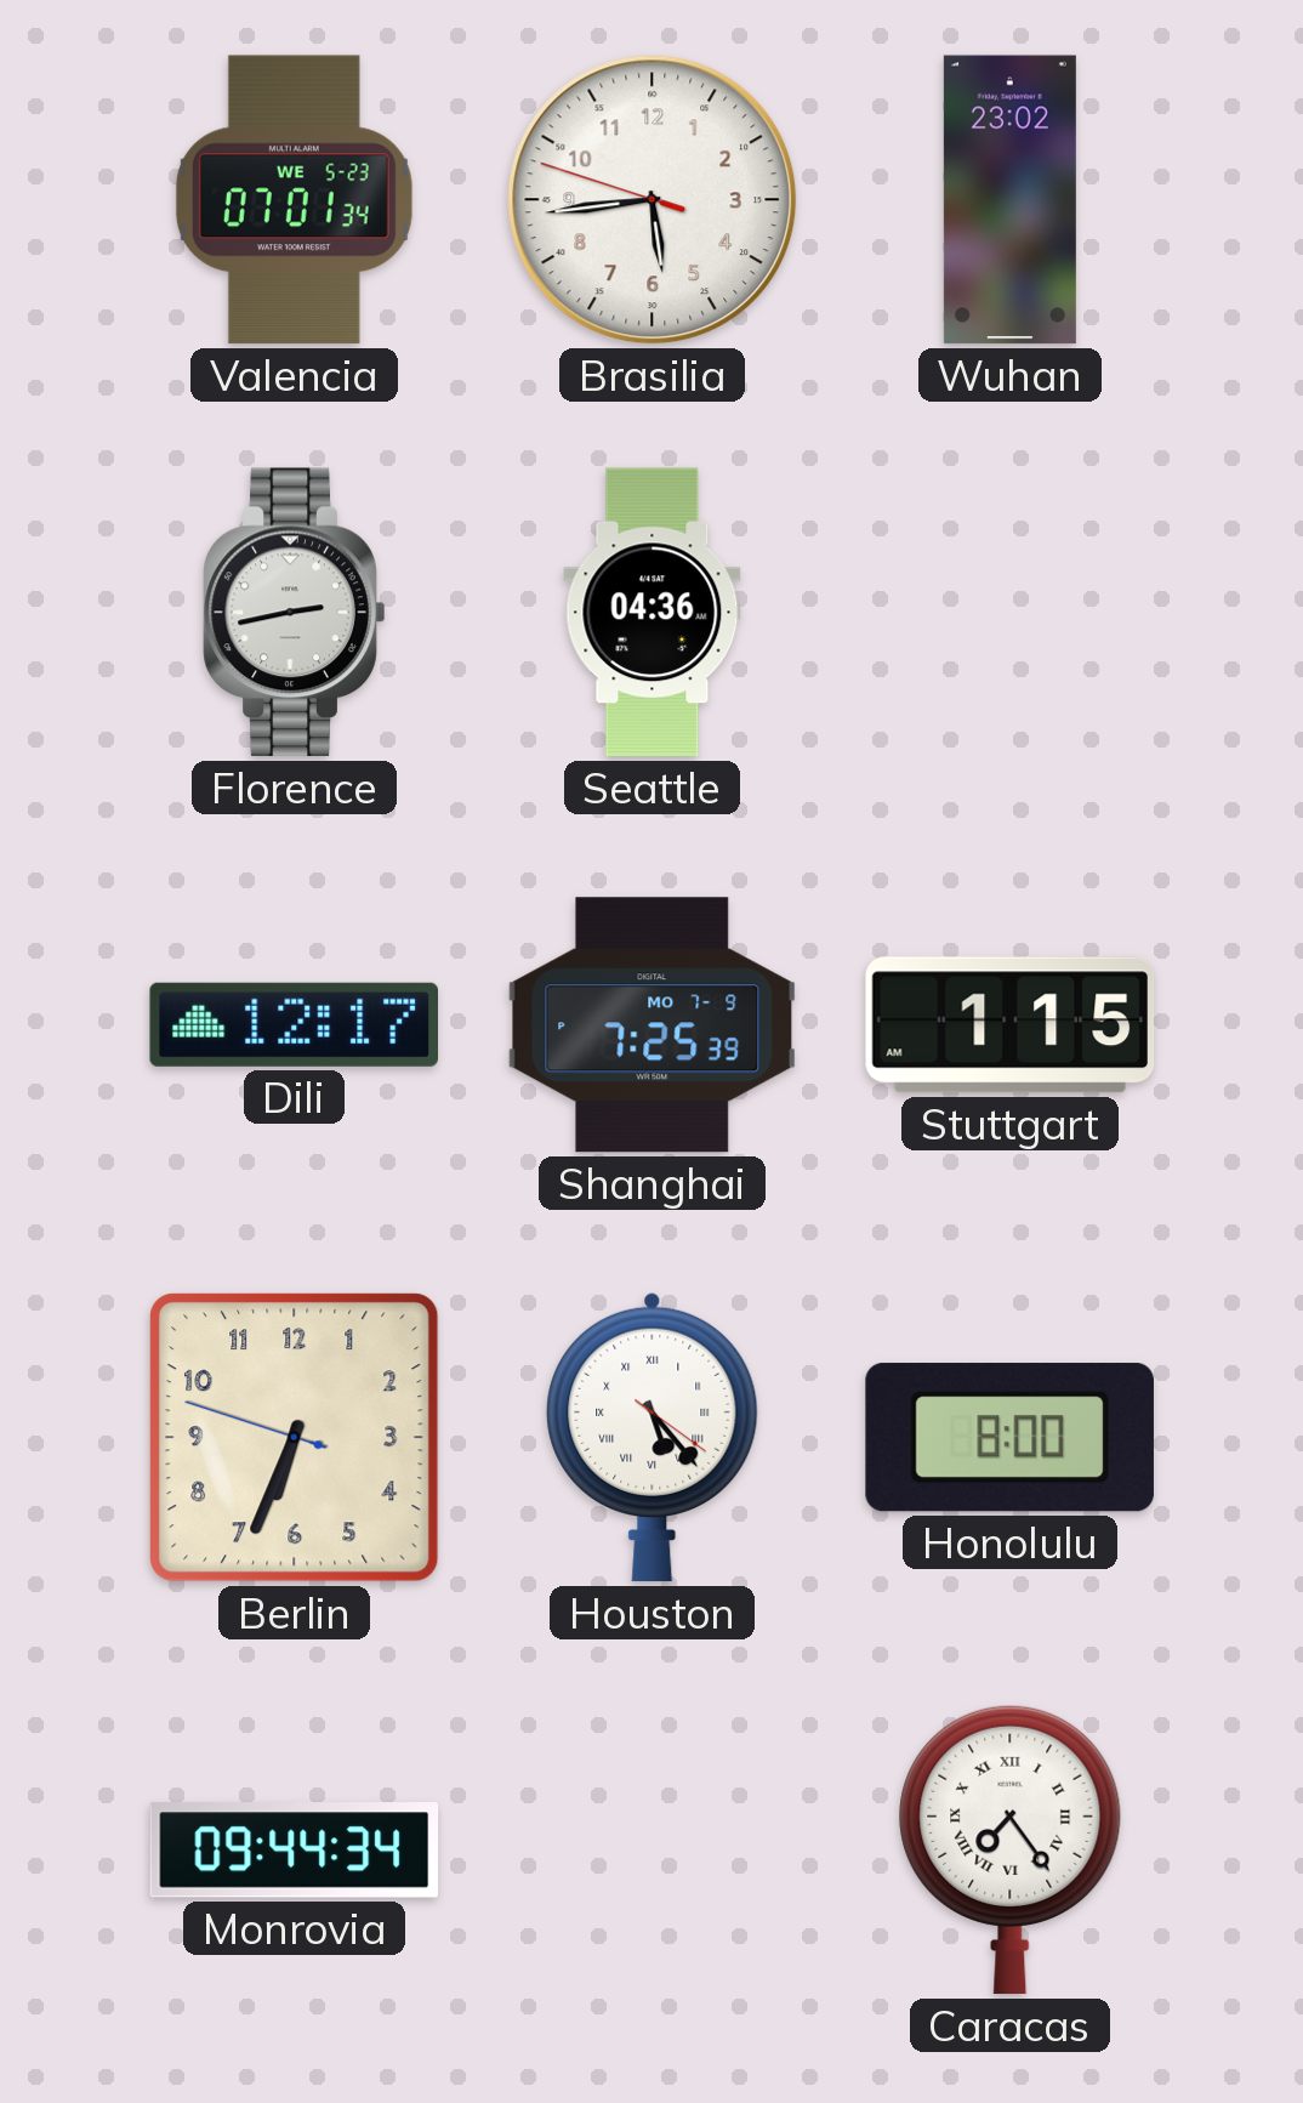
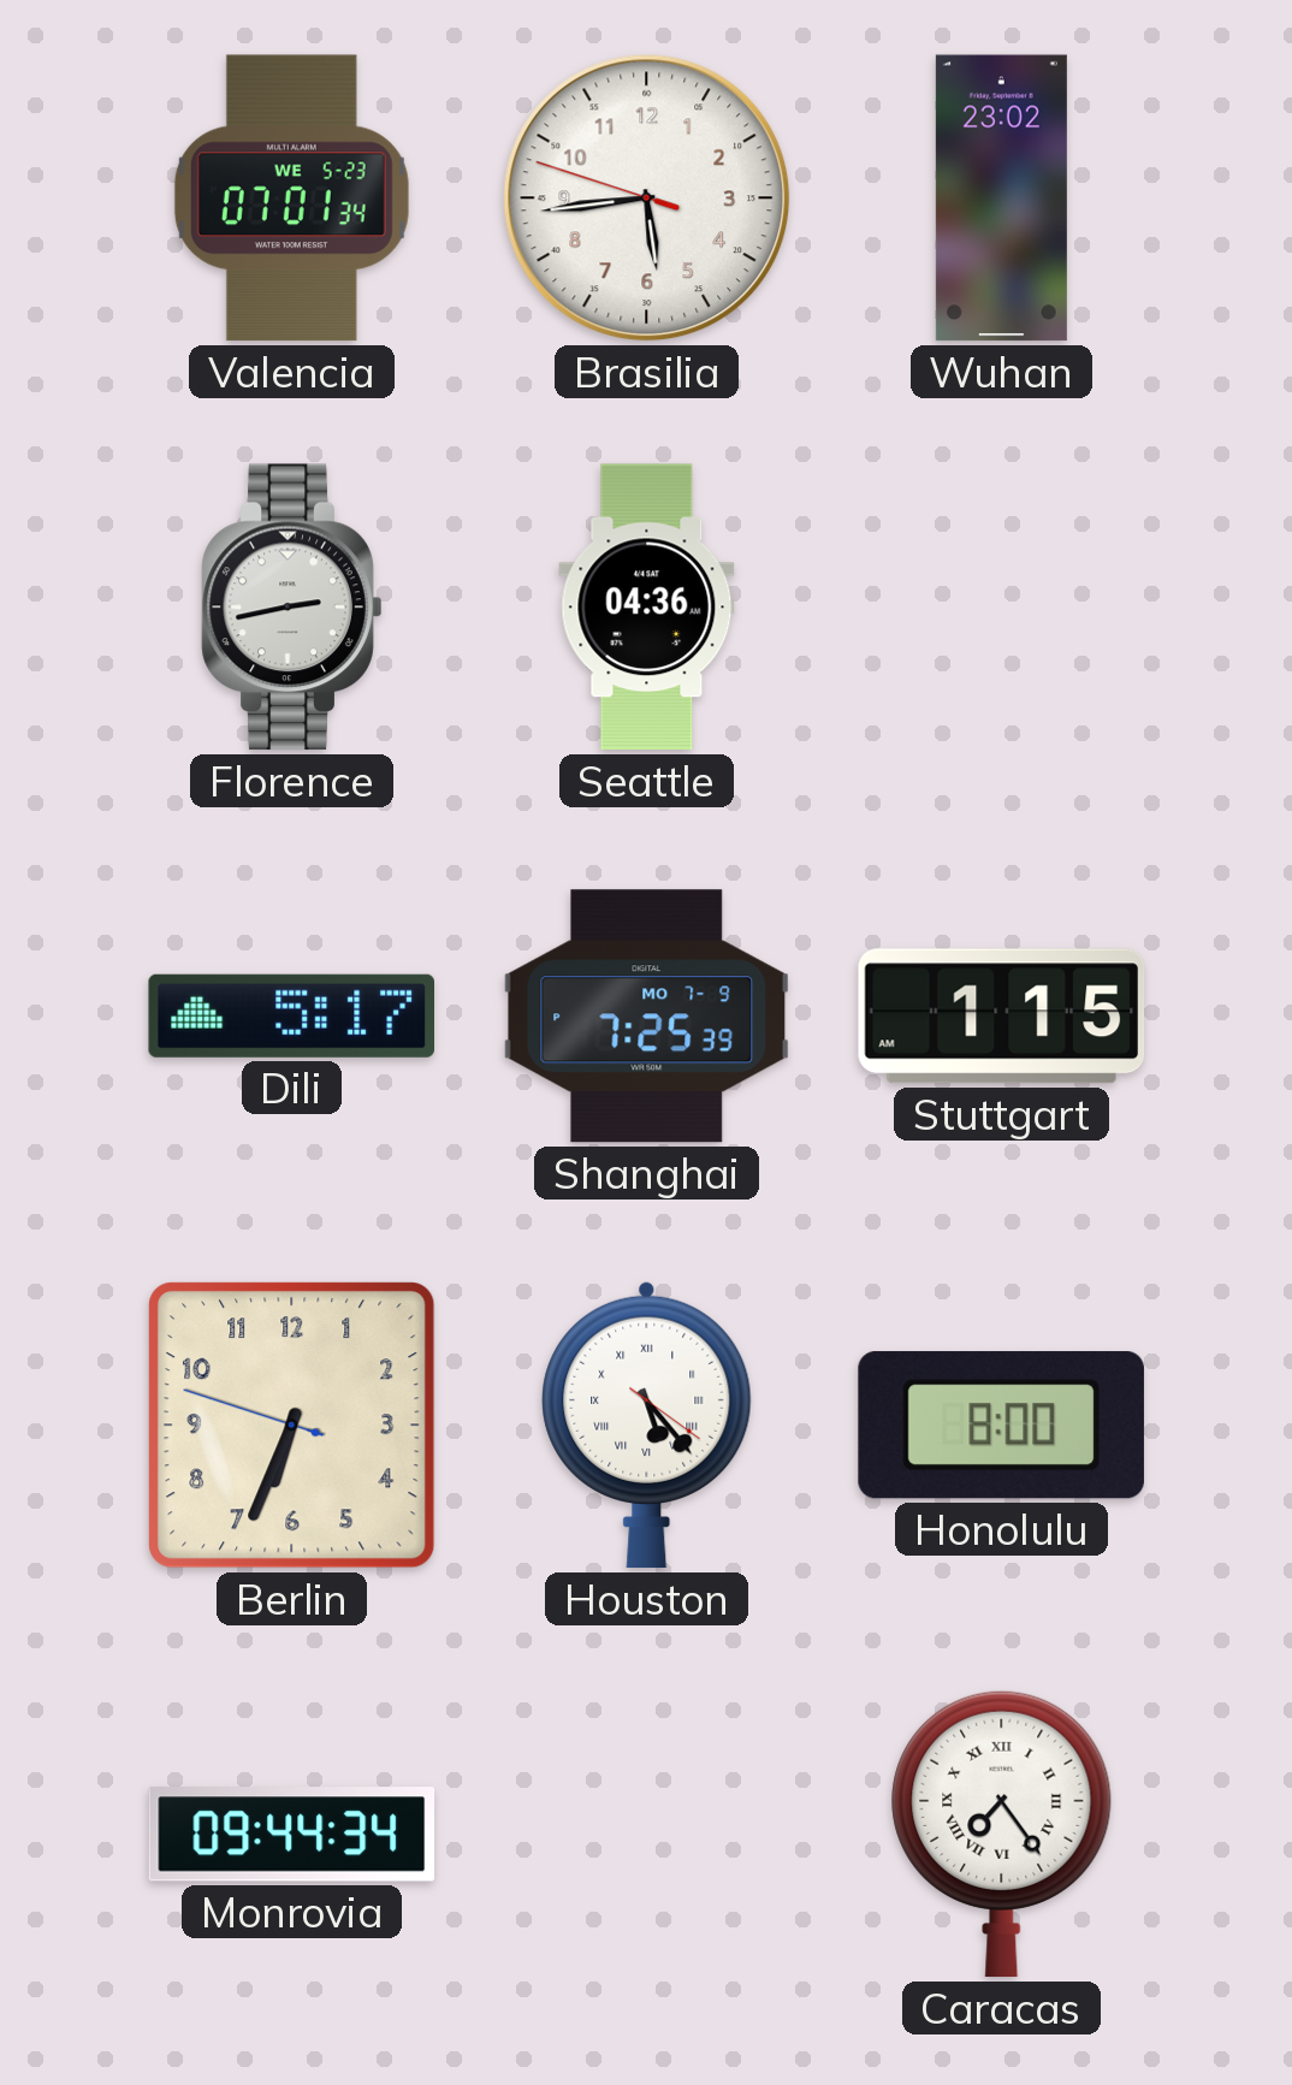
Dili: 12:17 -> 5:17 (291, 1015)
